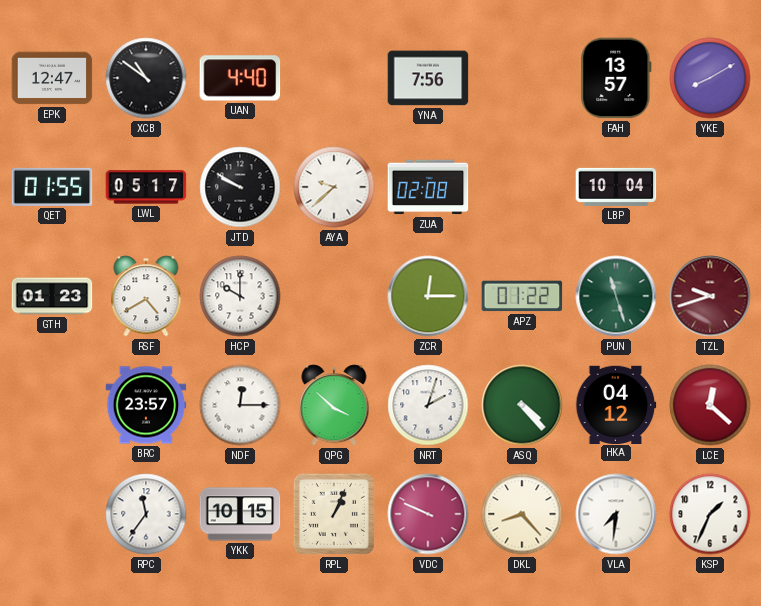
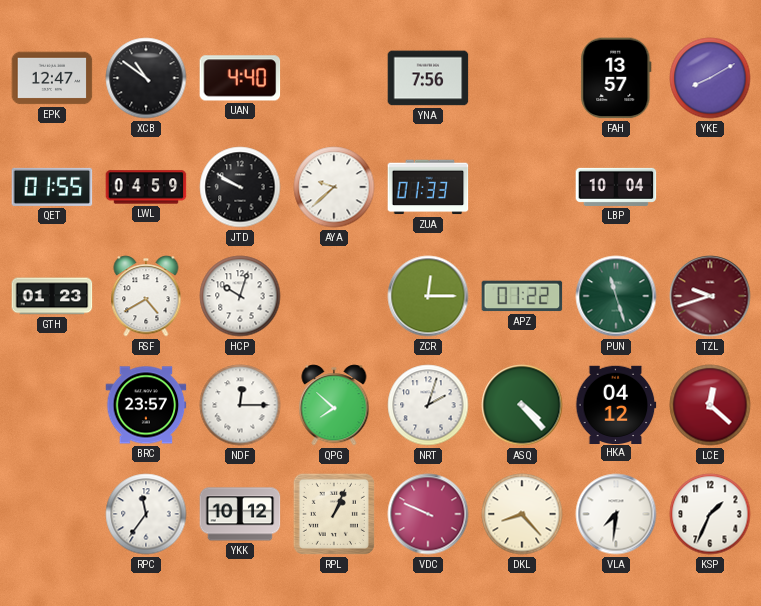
LWL: 05:17 -> 04:59 (146, 187)
ZUA: 02:08 -> 01:33 (428, 187)
HCP: 10:00 -> 10:03 (240, 296)
QPG: 3:52 -> 7:52 (334, 405)
YKK: 10:15 -> 10:12 (240, 514)
